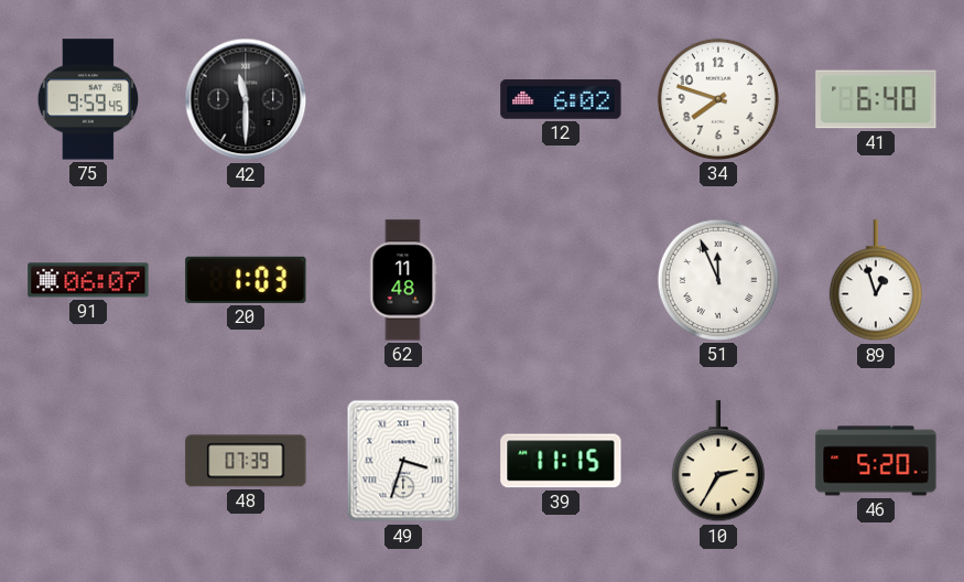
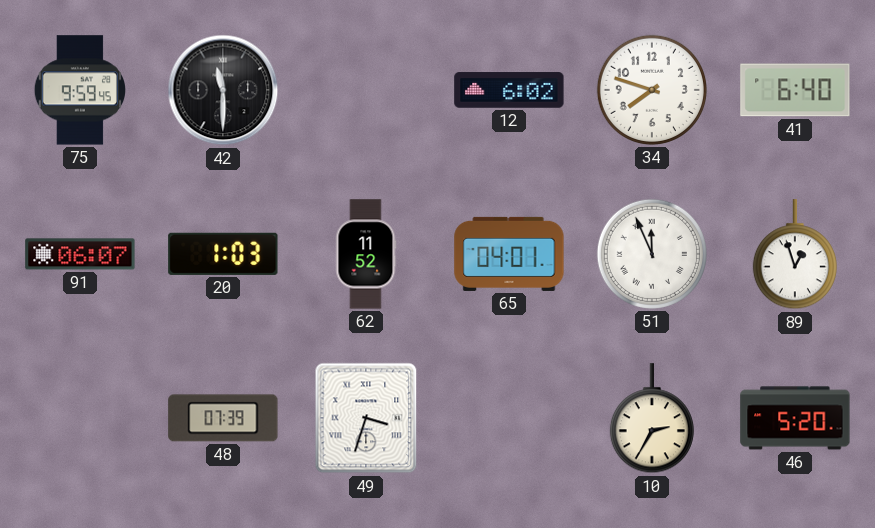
62: 11:48 -> 11:52 (366, 254)
65: none -> 04:01 (509, 254)
39: 11:15 -> none (561, 461)
